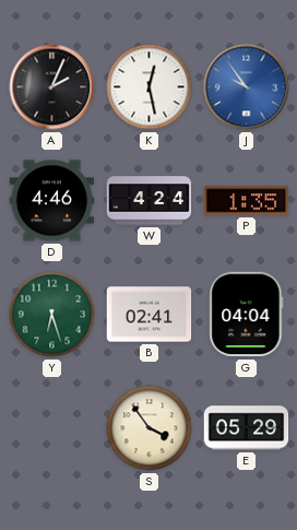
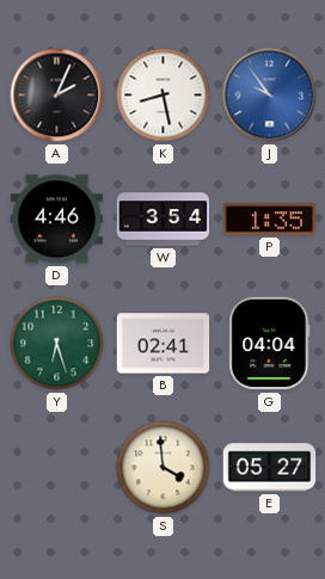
K: 12:28 -> 8:28 (164, 96)
W: 4:24 -> 3:54 (164, 220)
S: 3:54 -> 3:59 (164, 468)
E: 05:29 -> 05:27 (270, 468)
